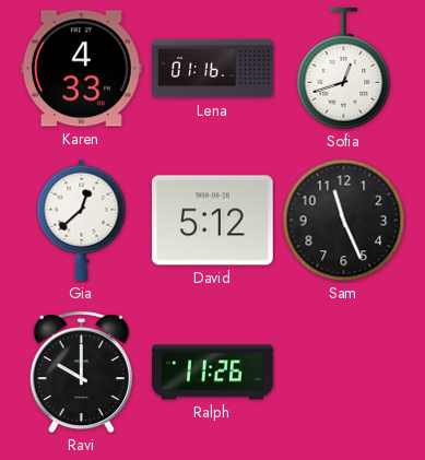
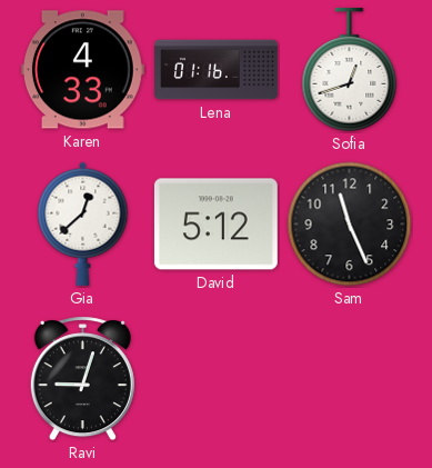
Ravi: 10:00 -> 9:03 (82, 379)
Ralph: 11:26 -> none (213, 373)
